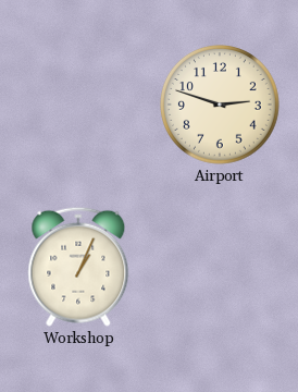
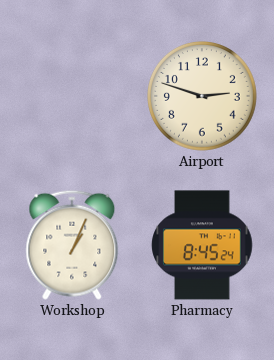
Pharmacy: none -> 8:45 (202, 245)
